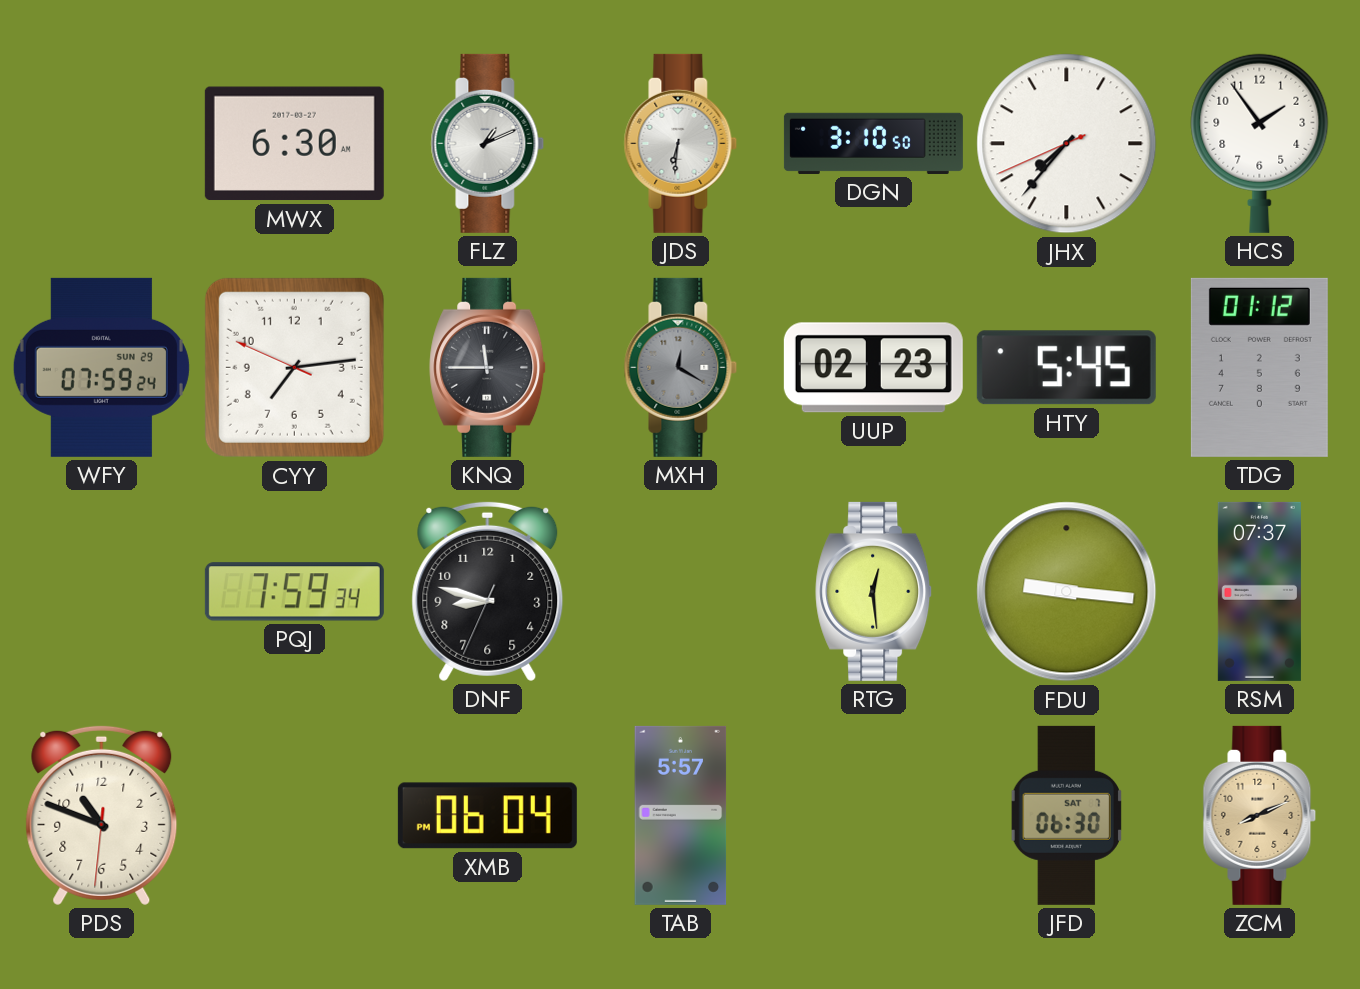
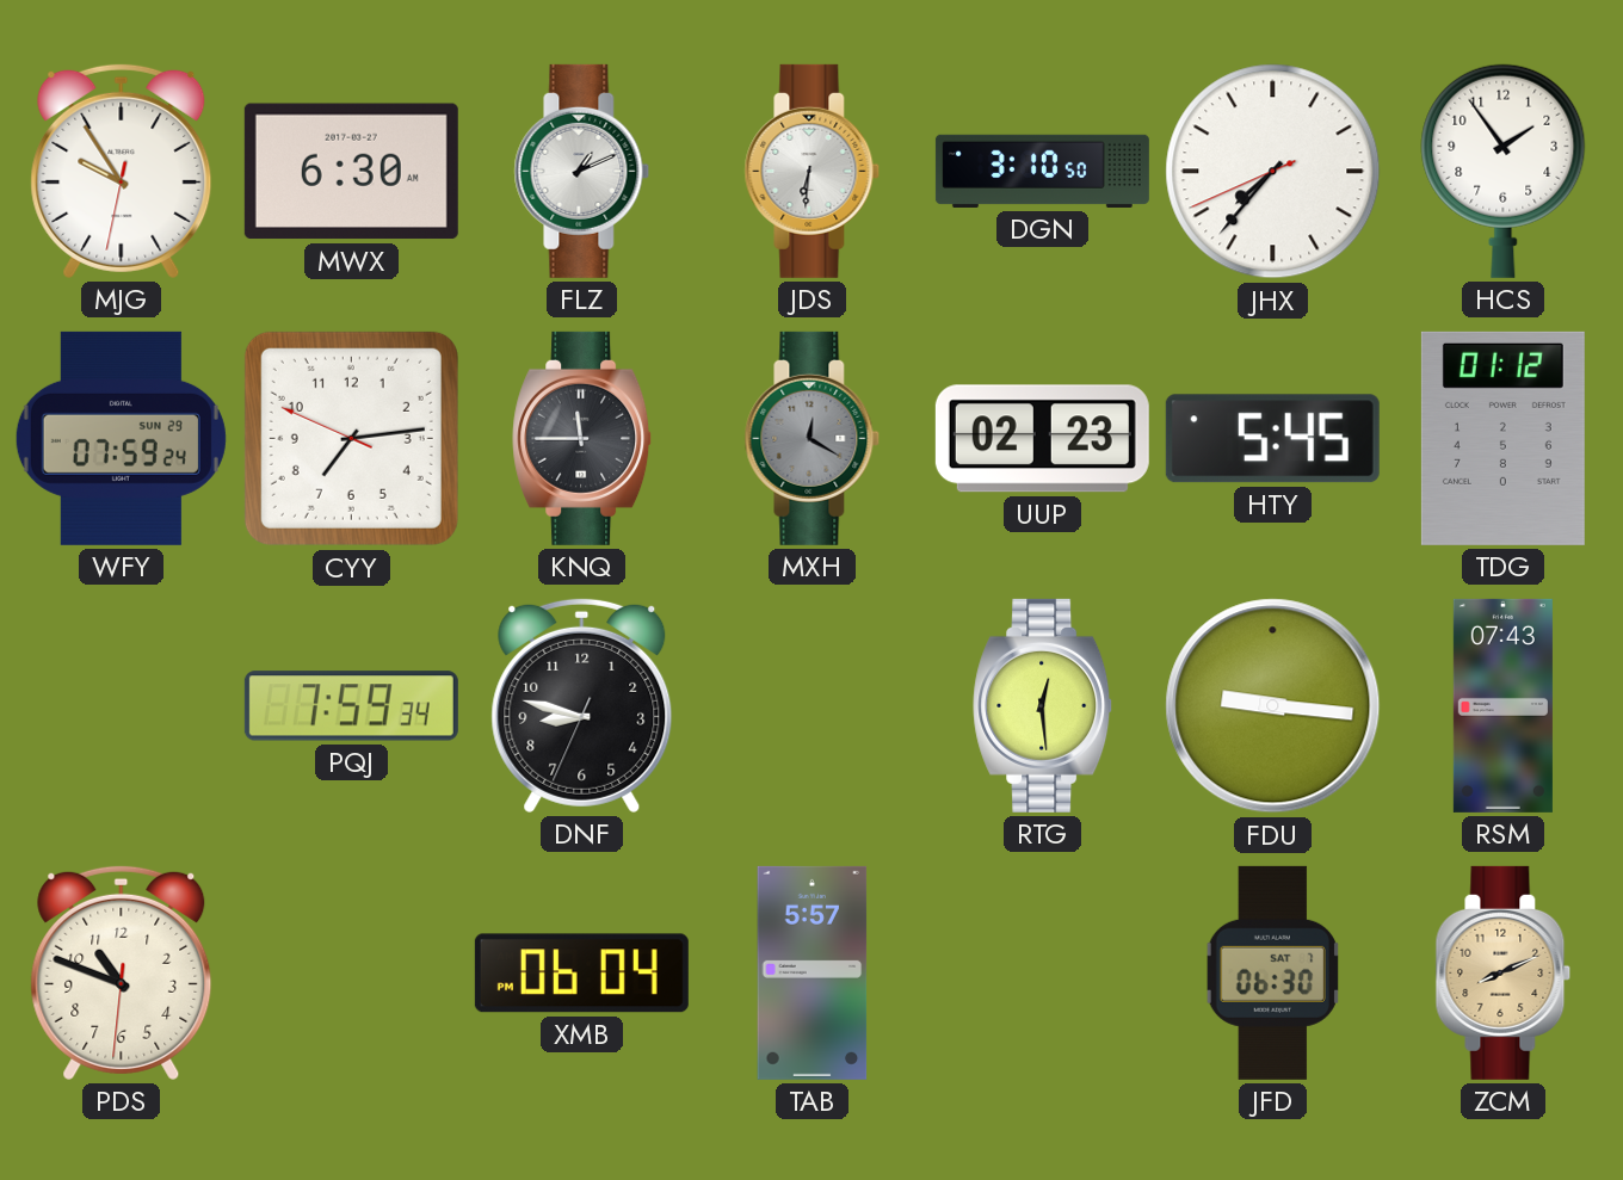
MJG: none -> 9:54 (122, 171)
RSM: 07:37 -> 07:43 (1502, 705)
